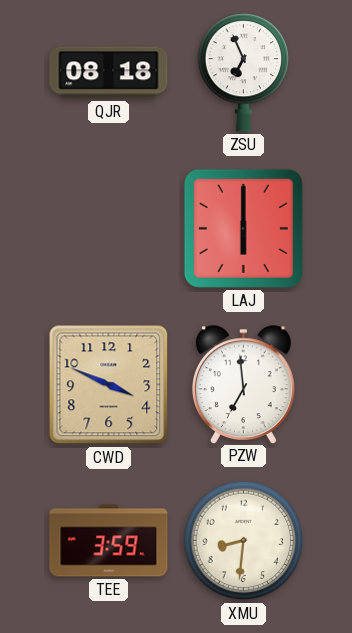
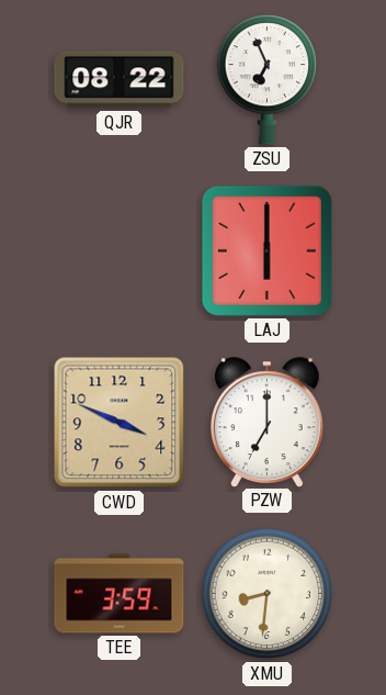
QJR: 08:18 -> 08:22 (120, 80)
PZW: 6:59 -> 7:00 (266, 422)
